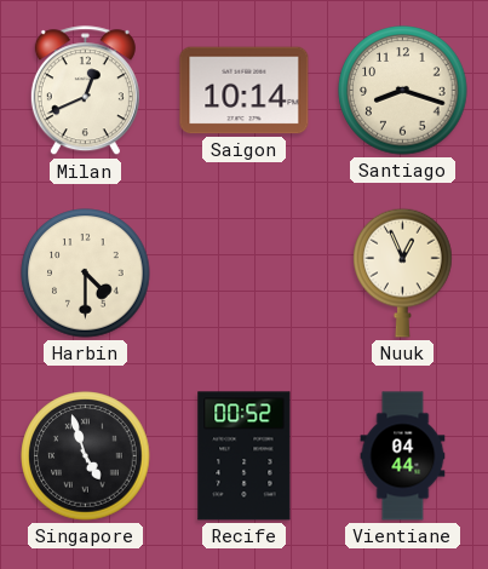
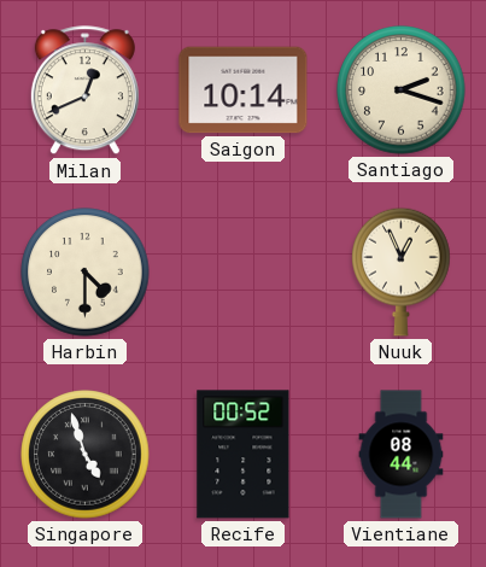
Santiago: 8:18 -> 2:18 (402, 90)
Vientiane: 04:44 -> 08:44 (402, 455)
